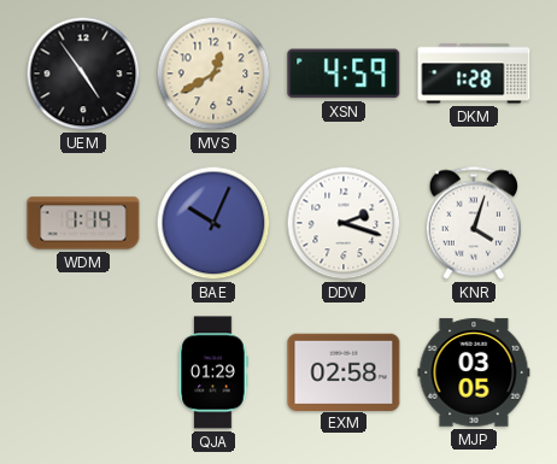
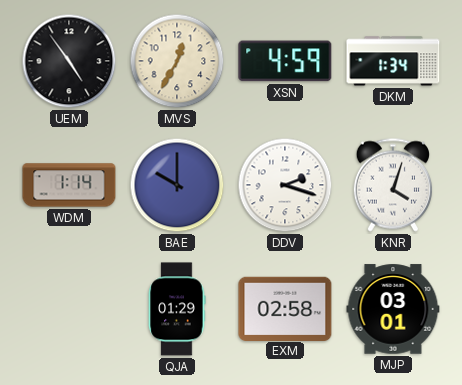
MVS: 12:40 -> 12:35 (177, 61)
DKM: 1:28 -> 1:34 (393, 61)
BAE: 10:04 -> 10:00 (177, 185)
MJP: 03:05 -> 03:01 (393, 309)
